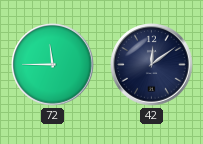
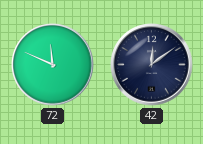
72: 11:45 -> 11:49 (53, 65)
